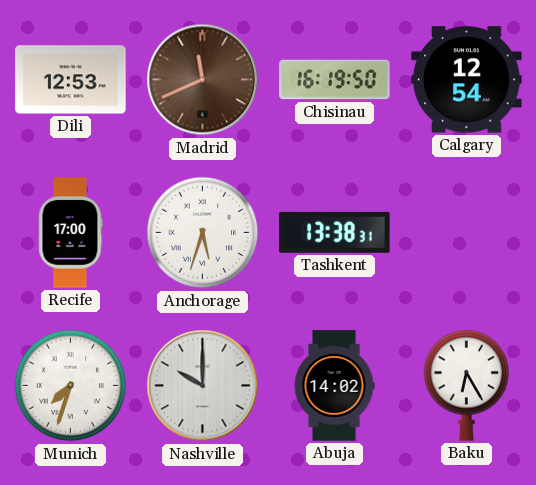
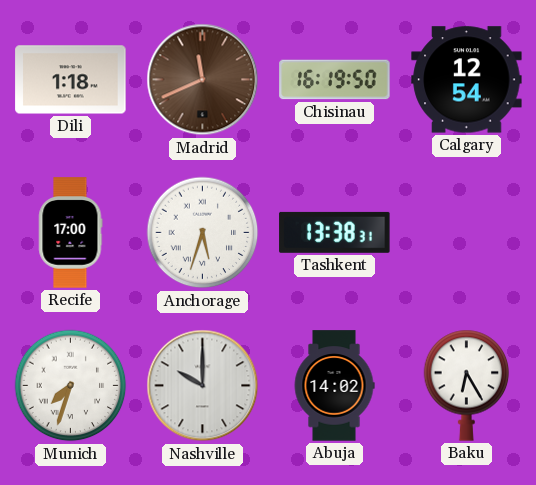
Dili: 12:53 -> 1:18 (71, 80)
